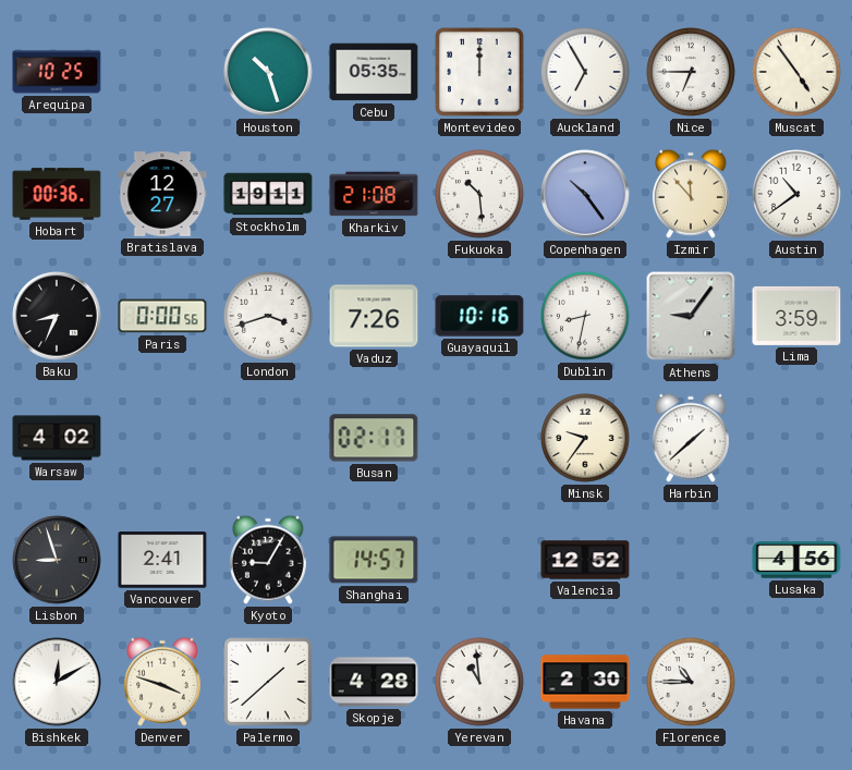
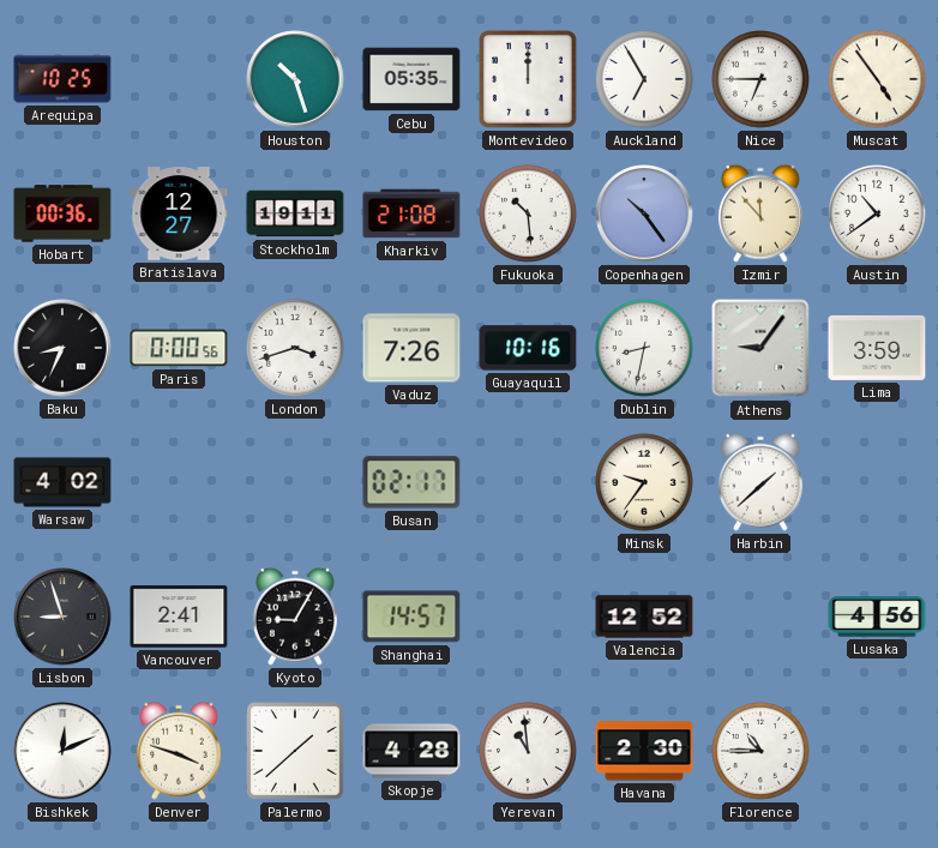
Bishkek: 12:10 -> 12:11 (62, 751)
